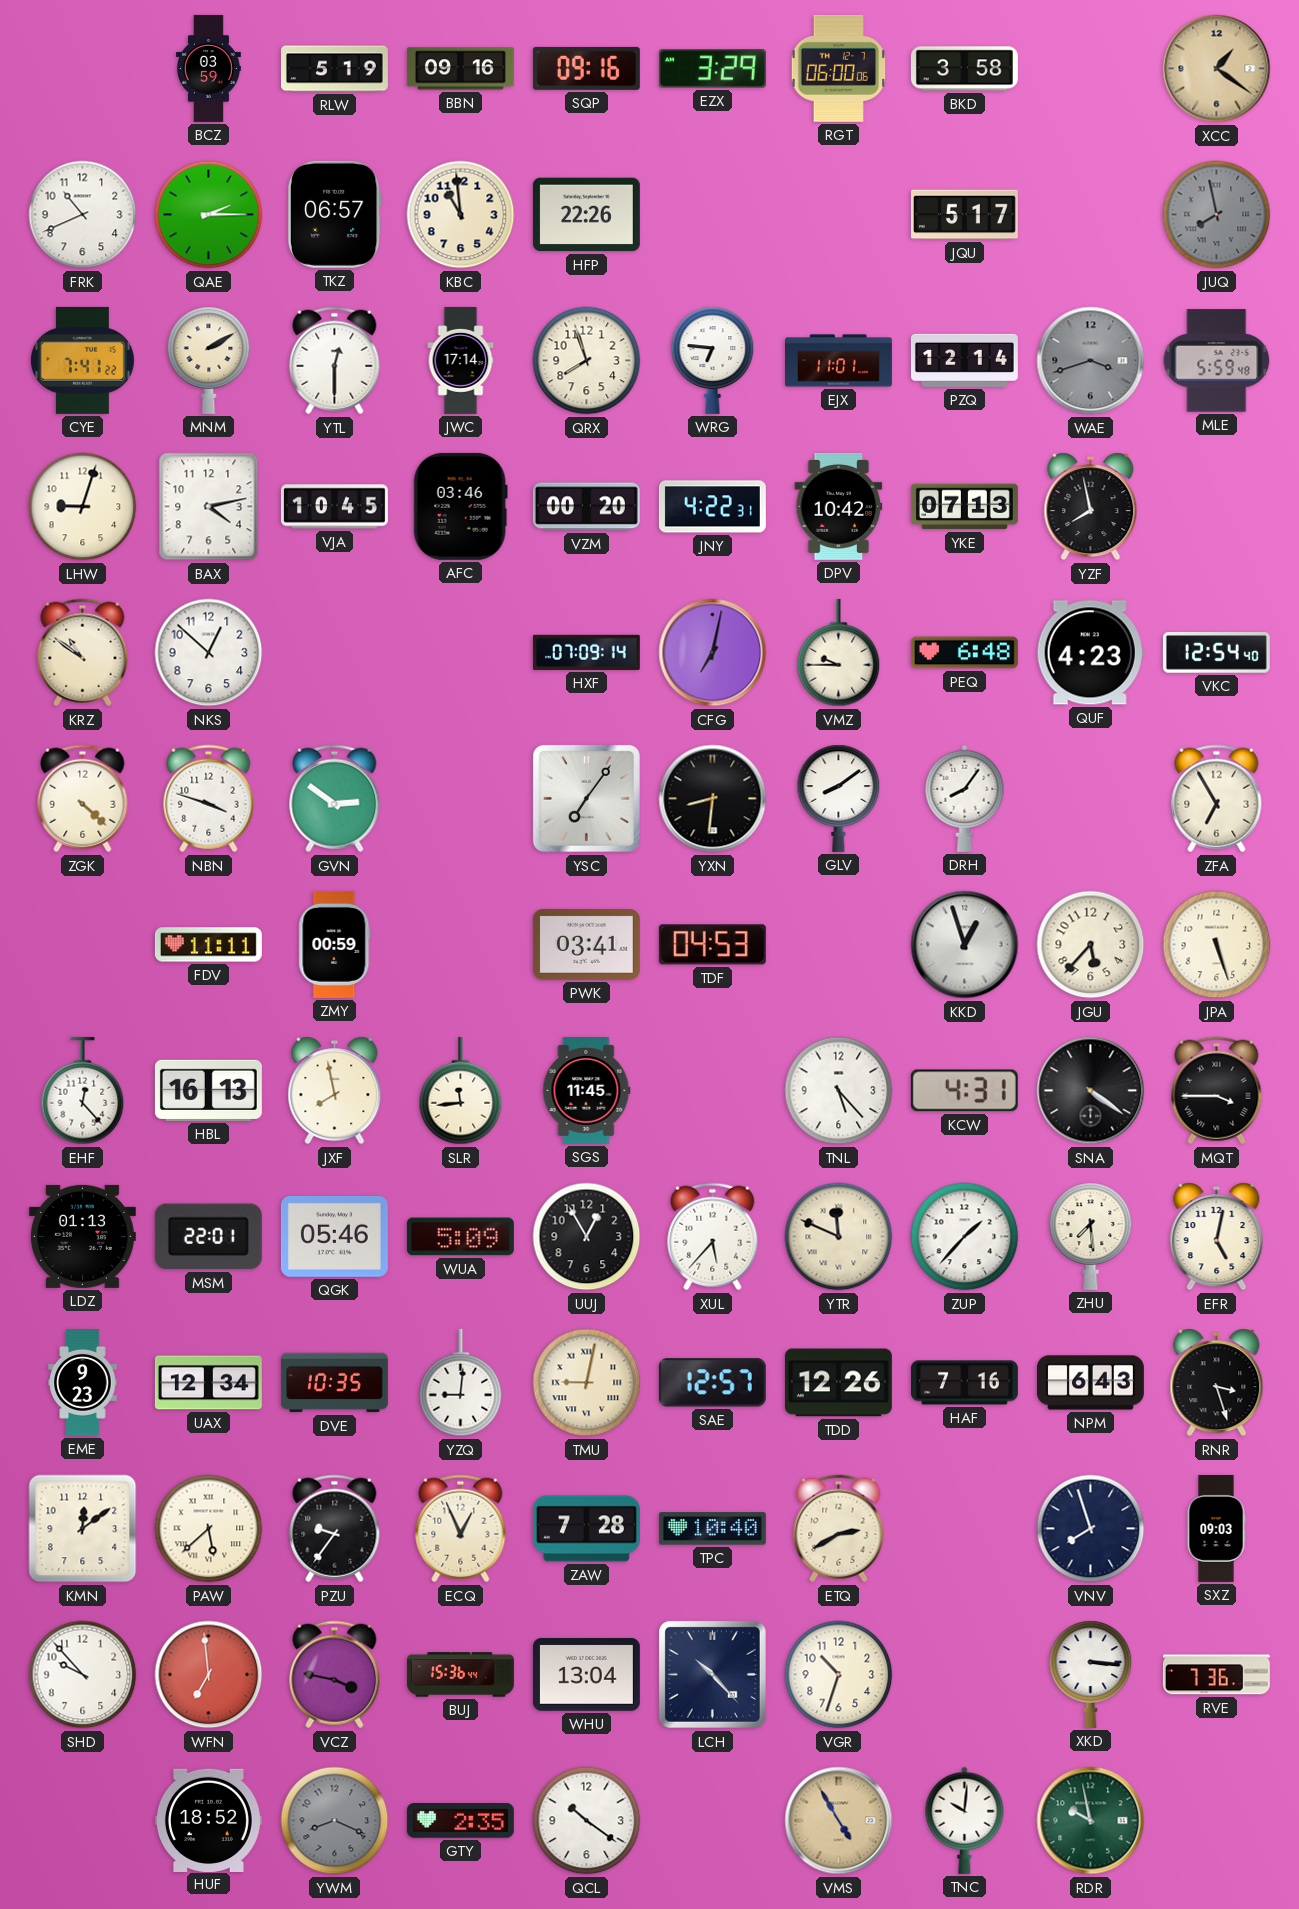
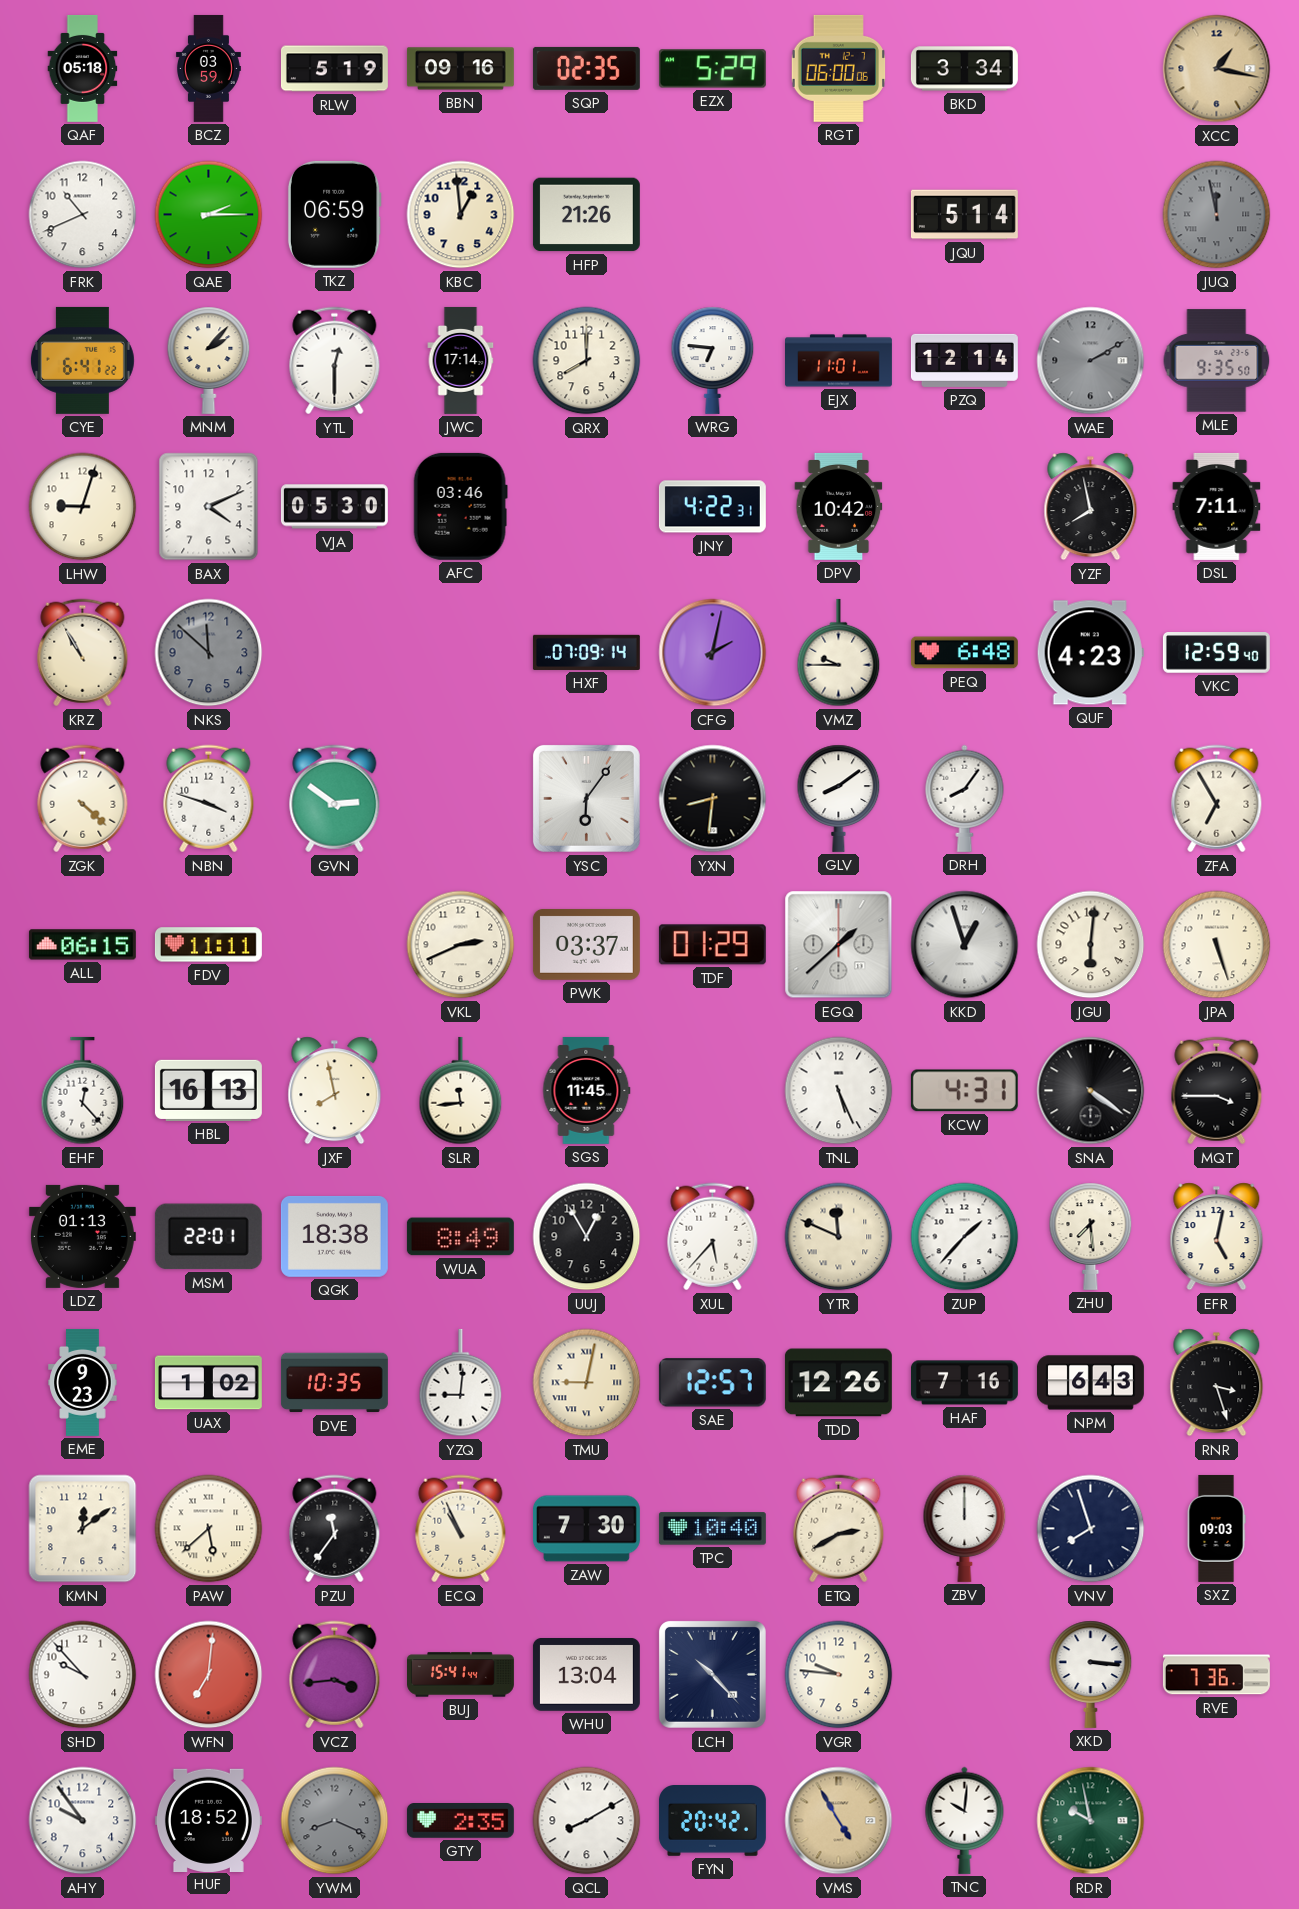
QAF: none -> 05:18 (83, 68)
SQP: 09:16 -> 02:35 (586, 68)
EZX: 3:29 -> 5:29 (712, 69)
BKD: 3:58 -> 3:34 (964, 69)
XCC: 1:21 -> 1:17 (1217, 69)
TKZ: 06:57 -> 06:59 (334, 214)
KBC: 10:59 -> 12:59 (461, 215)
HFP: 22:26 -> 21:26 (586, 215)
JQU: 5:17 -> 5:14 (964, 215)
JUQ: 7:58 -> 11:58 (1217, 215)
CYE: 7:41 -> 6:41 (82, 360)
MNM: 2:10 -> 2:07 (209, 360)
QRX: 7:57 -> 8:00 (587, 361)
WAE: 3:42 -> 2:10 (1091, 361)
MLE: 5:59 -> 9:35 (1217, 361)
BAX: 4:13 -> 4:11 (209, 507)
VJA: 10:45 -> 05:30 (334, 507)
VZM: 00:20 -> none (586, 507)
YKE: 07:13 -> none (964, 507)
DSL: none -> 7:11 (1217, 506)
KRZ: 10:51 -> 10:55 (83, 653)
NKS: 12:52 -> 11:52 (209, 653)
NKS dial: white -> grey (209, 653)
CFG: 7:02 -> 2:02 (713, 653)
VKC: 12:54 -> 12:59 (1216, 653)
YSC: 7:06 -> 6:06 (586, 798)
ALL: none -> 06:15 (82, 945)
ZMY: 00:59 -> none (335, 944)
VKL: none -> 2:41 (461, 945)
PWK: 03:41 -> 03:37 (586, 944)
TDF: 04:53 -> 01:29 (712, 945)
EGQ: none -> 1:38 (839, 945)
JGU: 5:37 -> 6:01 (1091, 945)
TNL: 5:23 -> 5:26 (839, 1091)
QGK: 05:46 -> 18:38 (334, 1236)
WUA: 5:09 -> 8:49 (460, 1237)
UAX: 12:34 -> 1:02 (208, 1383)
PZU: 9:36 -> 11:36 (335, 1529)
ECQ: 12:56 -> 10:56 (461, 1529)
ZAW: 7:28 -> 7:30 (586, 1529)
ZBV: none -> 12:00 (965, 1528)
WFN: 6:59 -> 7:01 (209, 1675)
VCZ: 3:47 -> 3:44 (335, 1675)
BUJ: 15:36 -> 15:41 (461, 1675)
VGR: 10:33 -> 9:46 (839, 1675)
AHY: none -> 9:54 (83, 1821)
QCL: 10:21 -> 8:10 (587, 1821)
FYN: none -> 20:42 (712, 1821)
